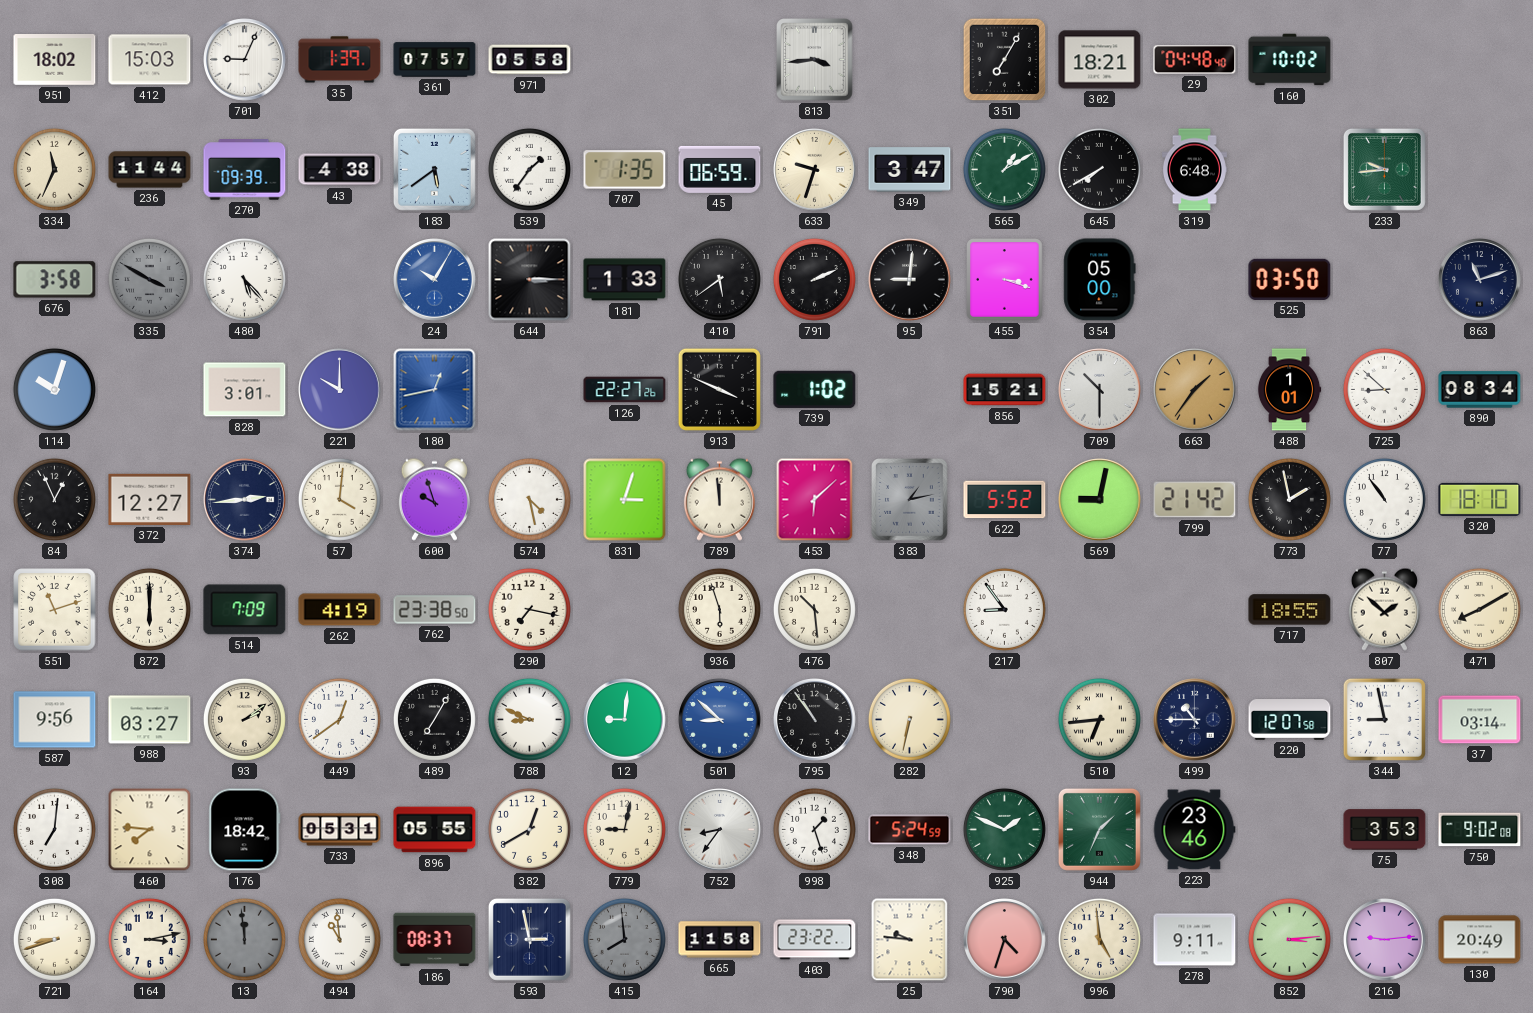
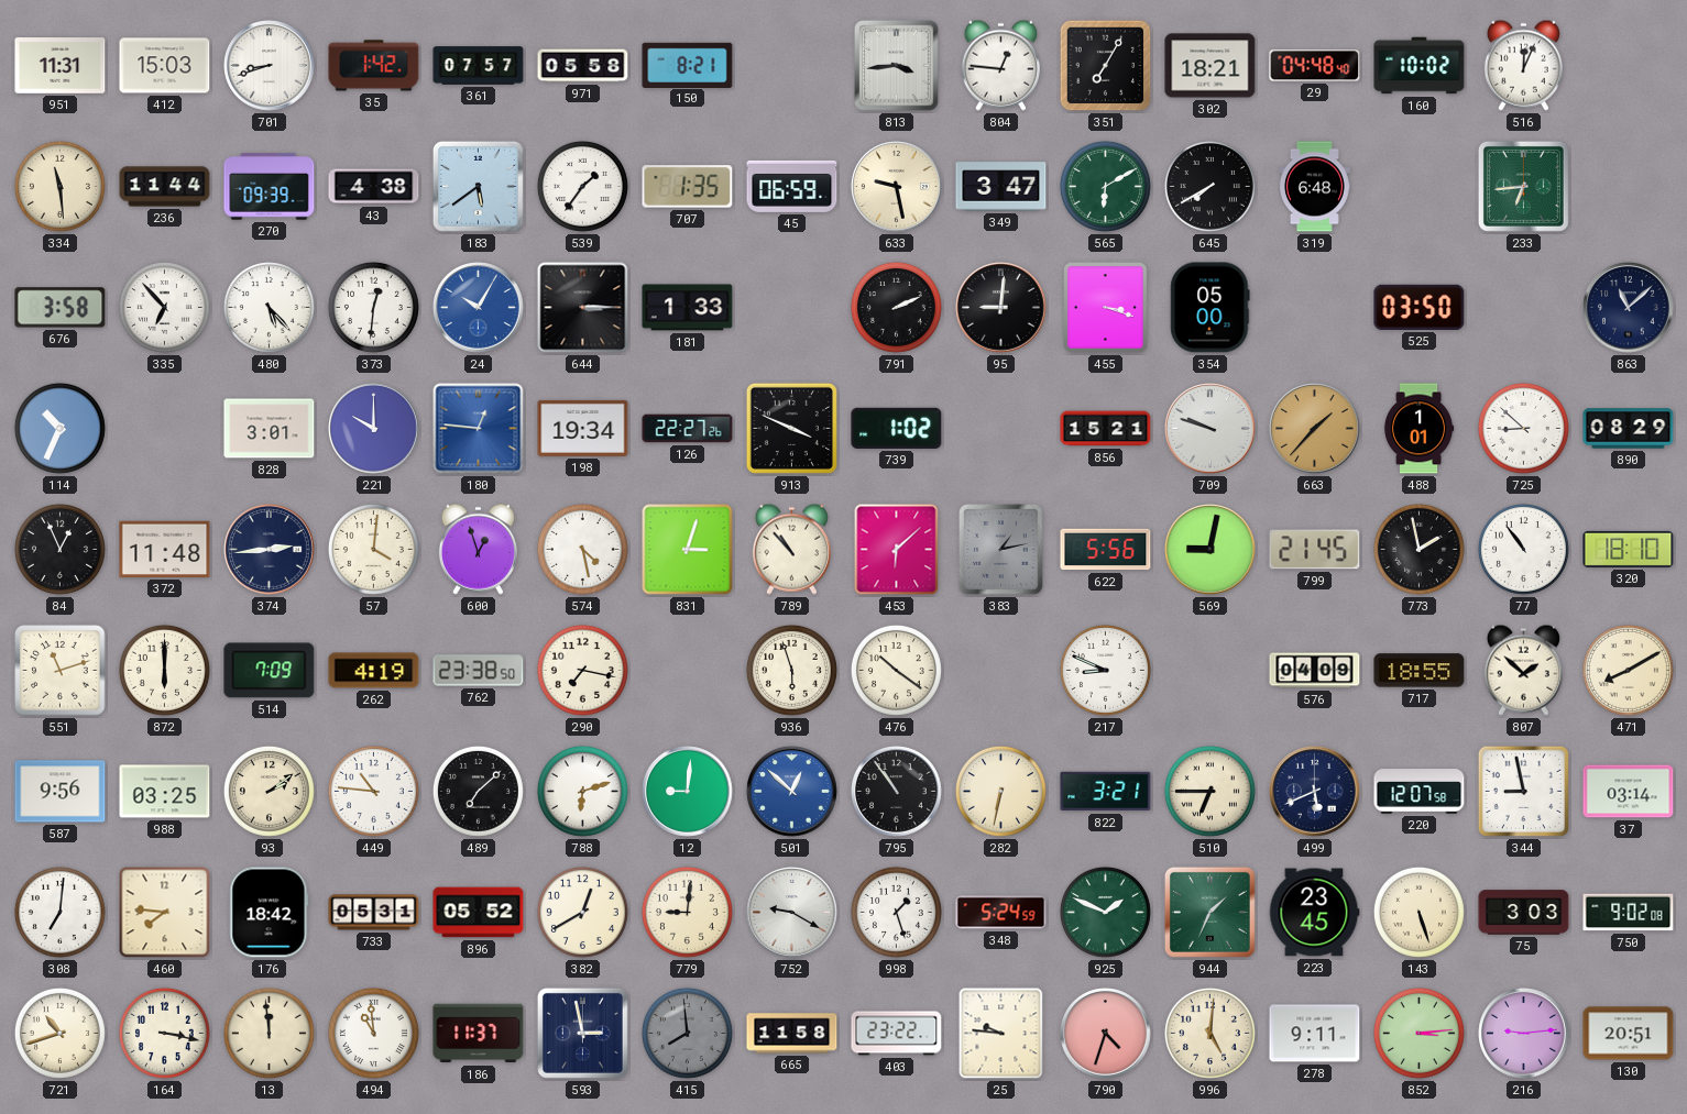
951: 18:02 -> 11:31 (61, 66)
701: 9:04 -> 8:42 (270, 66)
35: 1:39 -> 1:42 (374, 66)
150: none -> 8:21 (688, 65)
804: none -> 12:46 (1000, 65)
516: none -> 12:04 (1523, 65)
334: 11:34 -> 11:29 (59, 186)
633: 9:33 -> 9:28 (897, 187)
565: 1:10 -> 6:10 (1105, 186)
233: 9:44 -> 6:44 (1523, 186)
335: 3:50 -> 6:53 (164, 307)
335 dial: grey -> white (164, 307)
373: none -> 12:31 (373, 307)
410: 5:39 -> none (719, 279)
863: 11:12 -> 11:08 (1629, 308)
114: 10:03 -> 10:34 (59, 428)
180: 12:43 -> 12:46 (479, 429)
198: none -> 19:34 (583, 428)
709: 10:30 -> 9:48 (1211, 429)
663: 1:36 -> 1:37 (1315, 429)
890: 08:34 -> 08:29 (1629, 429)
372: 12:27 -> 11:48 (165, 549)
600: 9:57 -> 12:57 (478, 549)
789: 11:59 -> 10:53 (791, 549)
622: 5:52 -> 5:56 (1106, 550)
799: 21:42 -> 21:45 (1315, 550)
476: 10:29 -> 10:21 (896, 670)
217: 8:54 -> 8:49 (1105, 670)
576: none -> 04:09 (1315, 671)
988: 03:27 -> 03:25 (165, 792)
449: 12:39 -> 10:46 (373, 791)
489: 7:05 -> 7:08 (478, 791)
788: 8:49 -> 6:12 (582, 791)
501: 8:52 -> 12:52 (792, 792)
822: none -> 3:21 (1106, 792)
510: 6:44 -> 6:45 (1209, 791)
499: 10:45 -> 5:41 (1315, 792)
896: 05:55 -> 05:52 (479, 913)
779: 9:02 -> 9:01 (687, 912)
752: 8:36 -> 9:20 (792, 913)
223: 23:46 -> 23:45 (1314, 913)
143: none -> 5:27 (1418, 912)
75: 3:53 -> 3:03 (1524, 913)
721: 8:42 -> 10:42 (59, 1033)
164: 3:13 -> 3:17 (164, 1033)
13 dial: grey -> cream (269, 1033)
186: 08:37 -> 11:37 (479, 1034)
996: 4:59 -> 5:01 (1209, 1033)
130: 20:49 -> 20:51 (1629, 1034)
